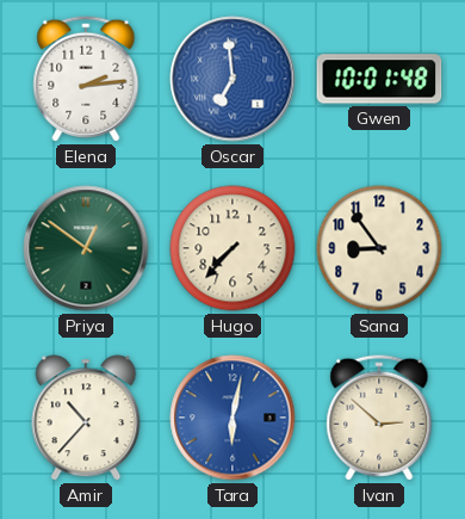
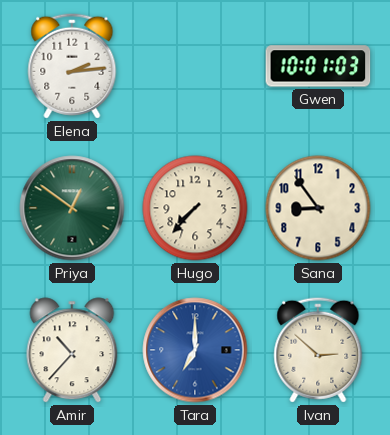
Oscar: 6:59 -> none (232, 79)
Gwen: 10:01:48 -> 10:01:03 (318, 66)
Tara: 6:02 -> 7:00 (195, 350)
